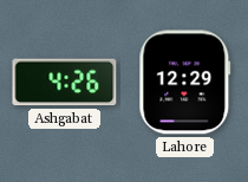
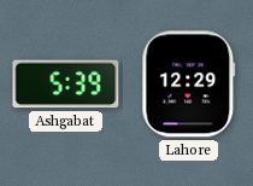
Ashgabat: 4:26 -> 5:39 (66, 85)
